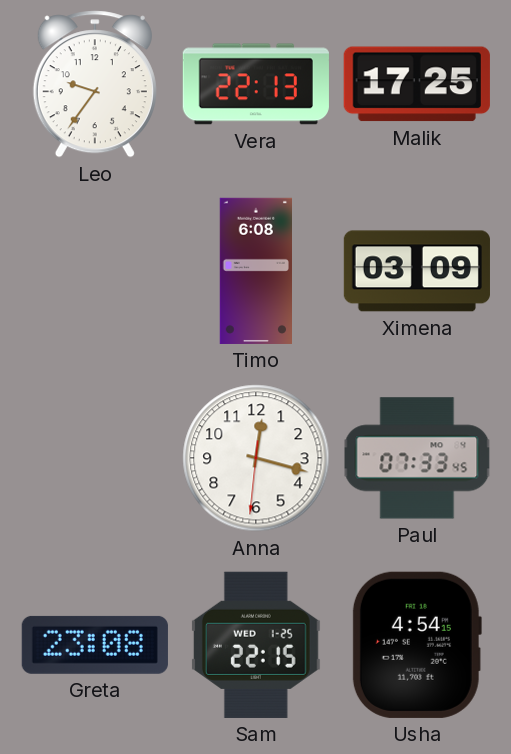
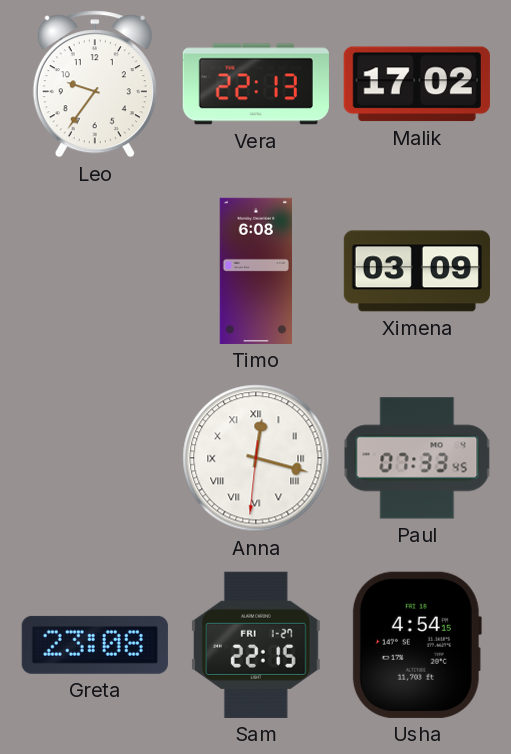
Malik: 17:25 -> 17:02 (417, 84)
Anna numerals: Arabic -> Roman (256, 458)
Sam date: WED 1-25 -> FRI 1-27 (256, 645)
